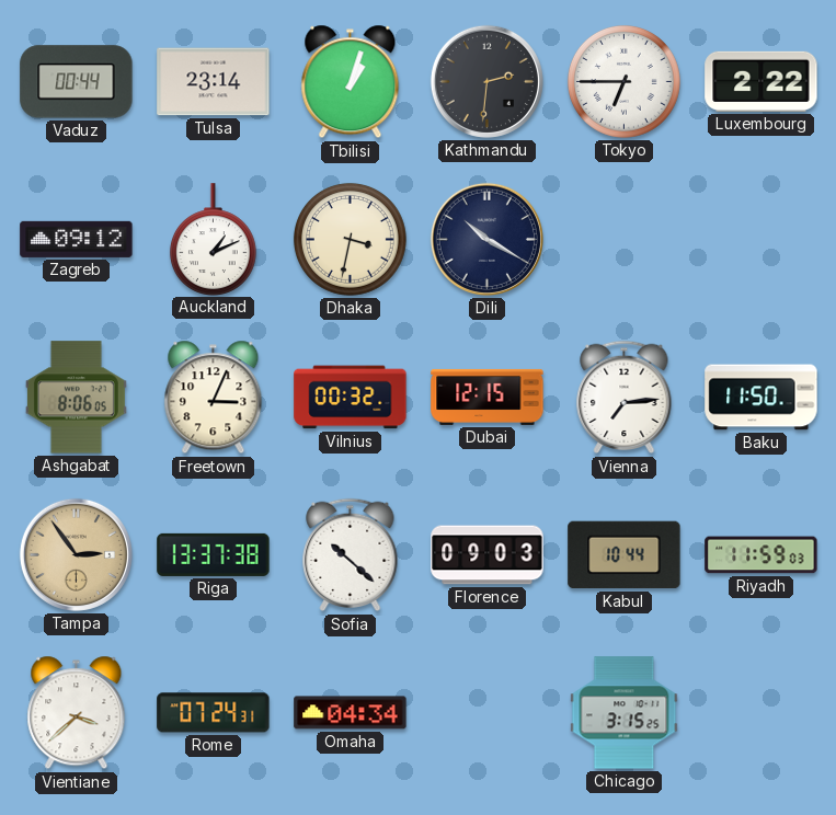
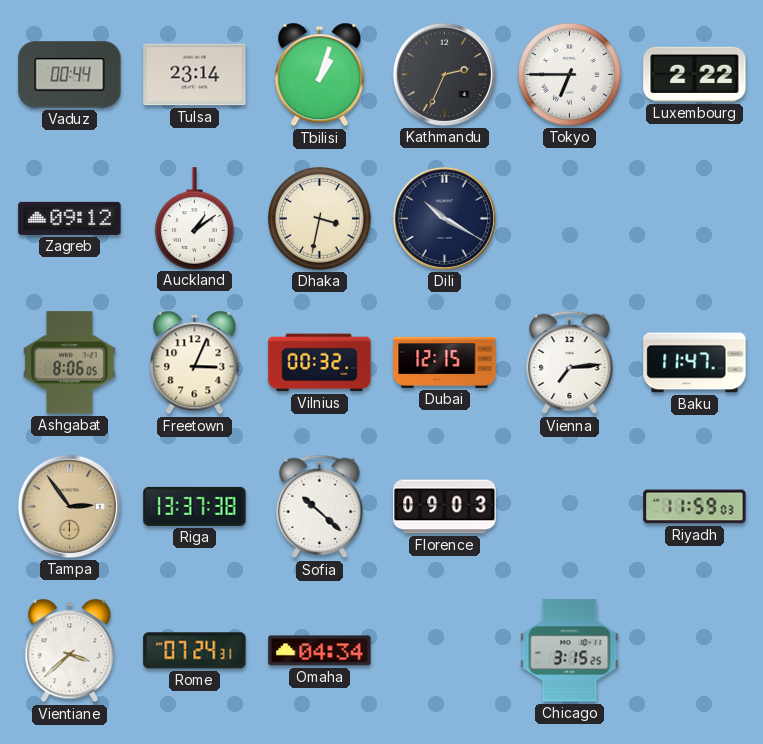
Kathmandu: 2:31 -> 2:34 (444, 74)
Auckland: 1:11 -> 1:09 (194, 218)
Baku: 11:50 -> 11:47 (695, 363)
Kabul: 10:44 -> none (625, 555)
